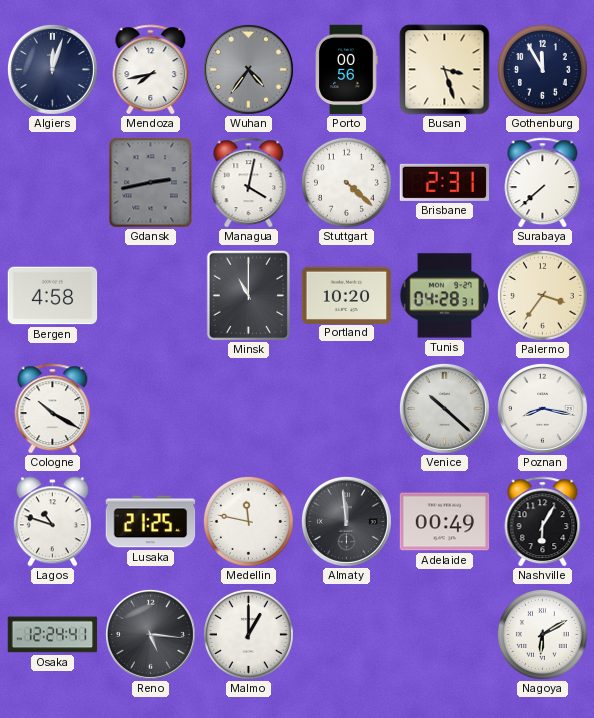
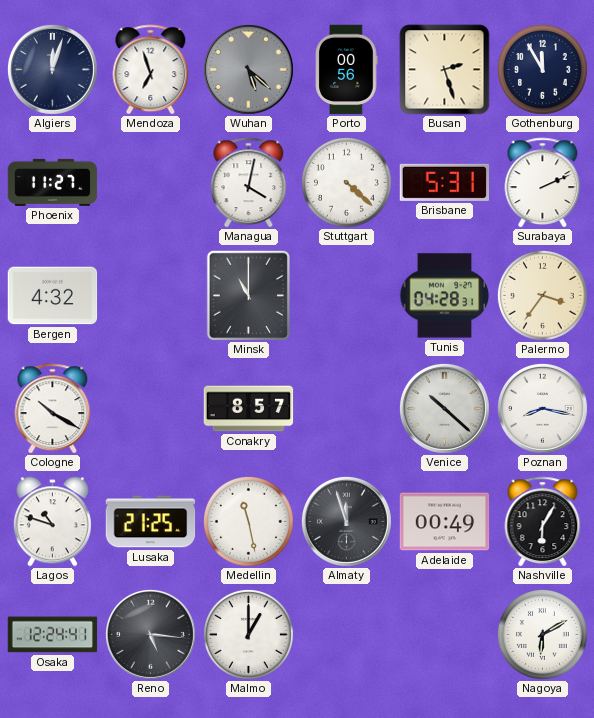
Mendoza: 7:43 -> 6:57 (151, 70)
Wuhan: 4:36 -> 5:22 (248, 69)
Busan: 3:27 -> 2:27 (445, 70)
Phoenix: none -> 11:27 (53, 182)
Gdansk: 2:43 -> none (151, 183)
Brisbane: 2:31 -> 5:31 (445, 182)
Surabaya: 7:38 -> 2:11 (543, 183)
Bergen: 4:58 -> 4:32 (53, 296)
Portland: 10:20 -> none (347, 295)
Conakry: none -> 8:57 (249, 409)
Medellin: 11:47 -> 11:28 (248, 521)
Almaty: 11:59 -> 11:57 (346, 521)
